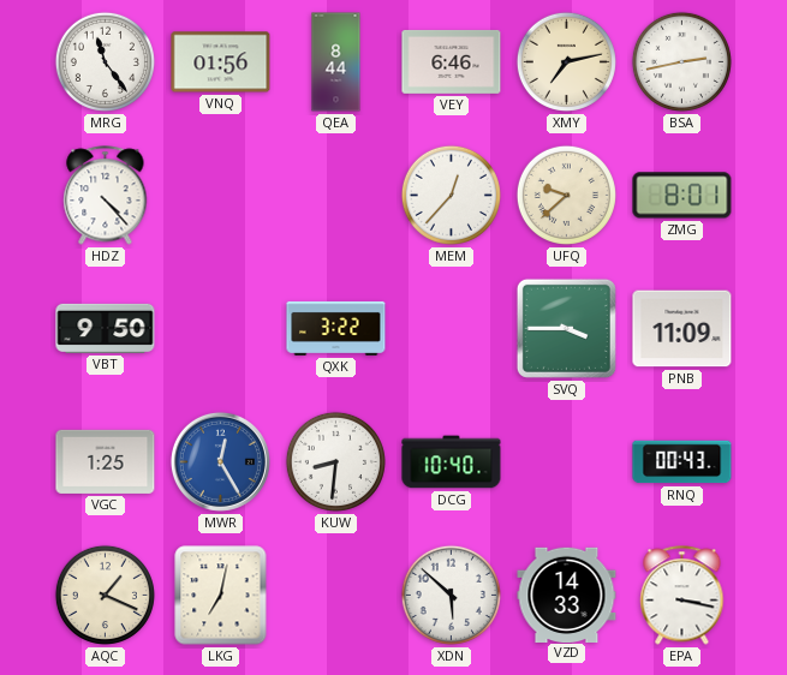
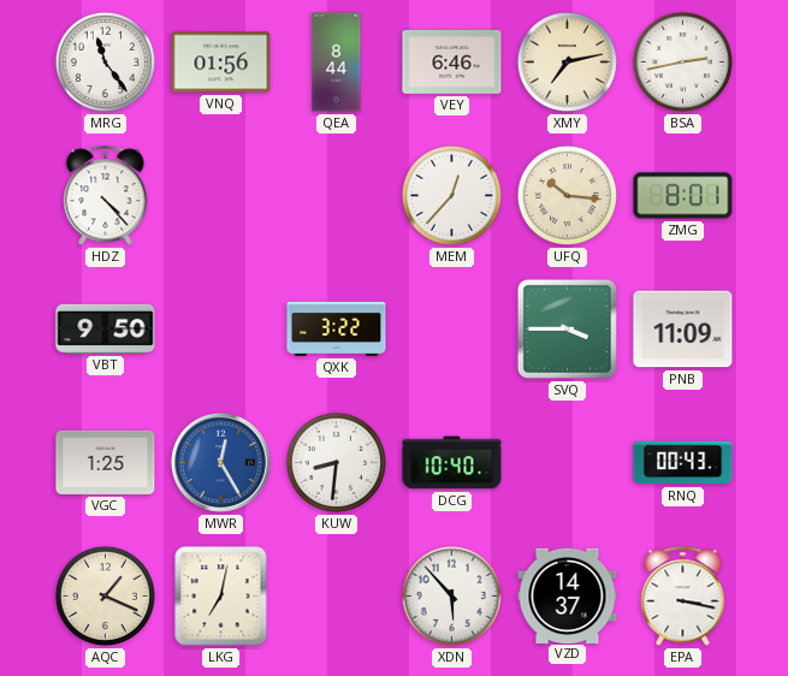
UFQ: 9:38 -> 10:16 (567, 195)
XDN: 5:52 -> 5:53 (451, 595)
VZD: 14:33 -> 14:37 (568, 595)
